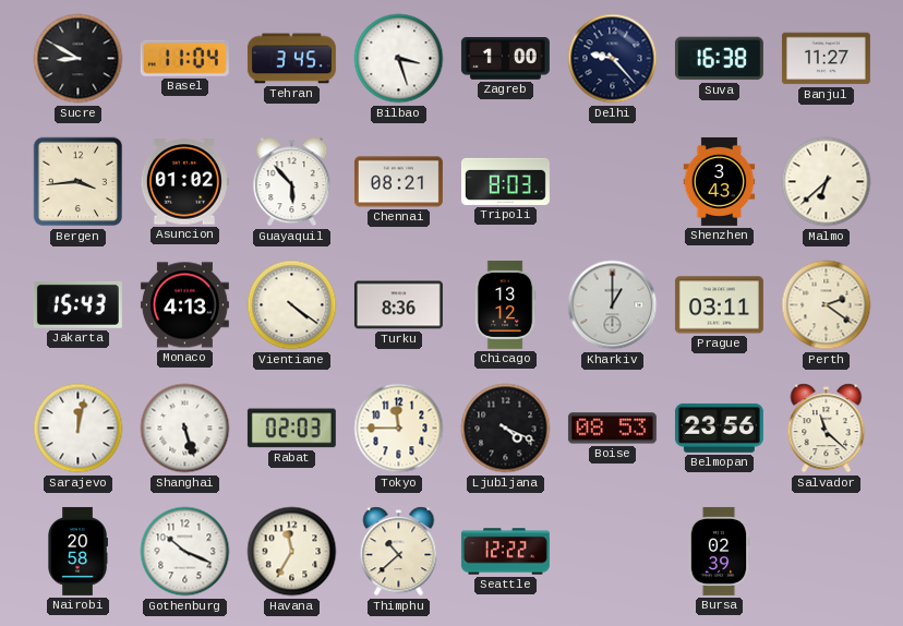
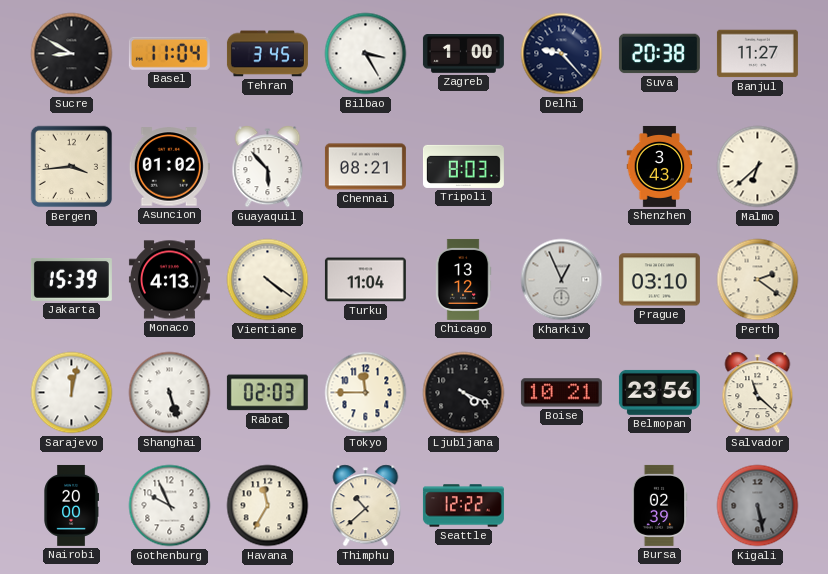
Bilbao: 3:27 -> 3:25 (366, 54)
Suva: 16:38 -> 20:38 (659, 54)
Jakarta: 15:43 -> 15:39 (71, 279)
Turku: 8:36 -> 11:04 (365, 280)
Kharkiv: 1:00 -> 12:56 (562, 280)
Prague: 03:11 -> 03:10 (659, 280)
Boise: 08:53 -> 10:21 (561, 393)
Nairobi: 20:58 -> 20:00 (71, 505)
Gothenburg: 10:19 -> 9:56 (170, 506)
Kigali: none -> 5:28 (758, 506)
